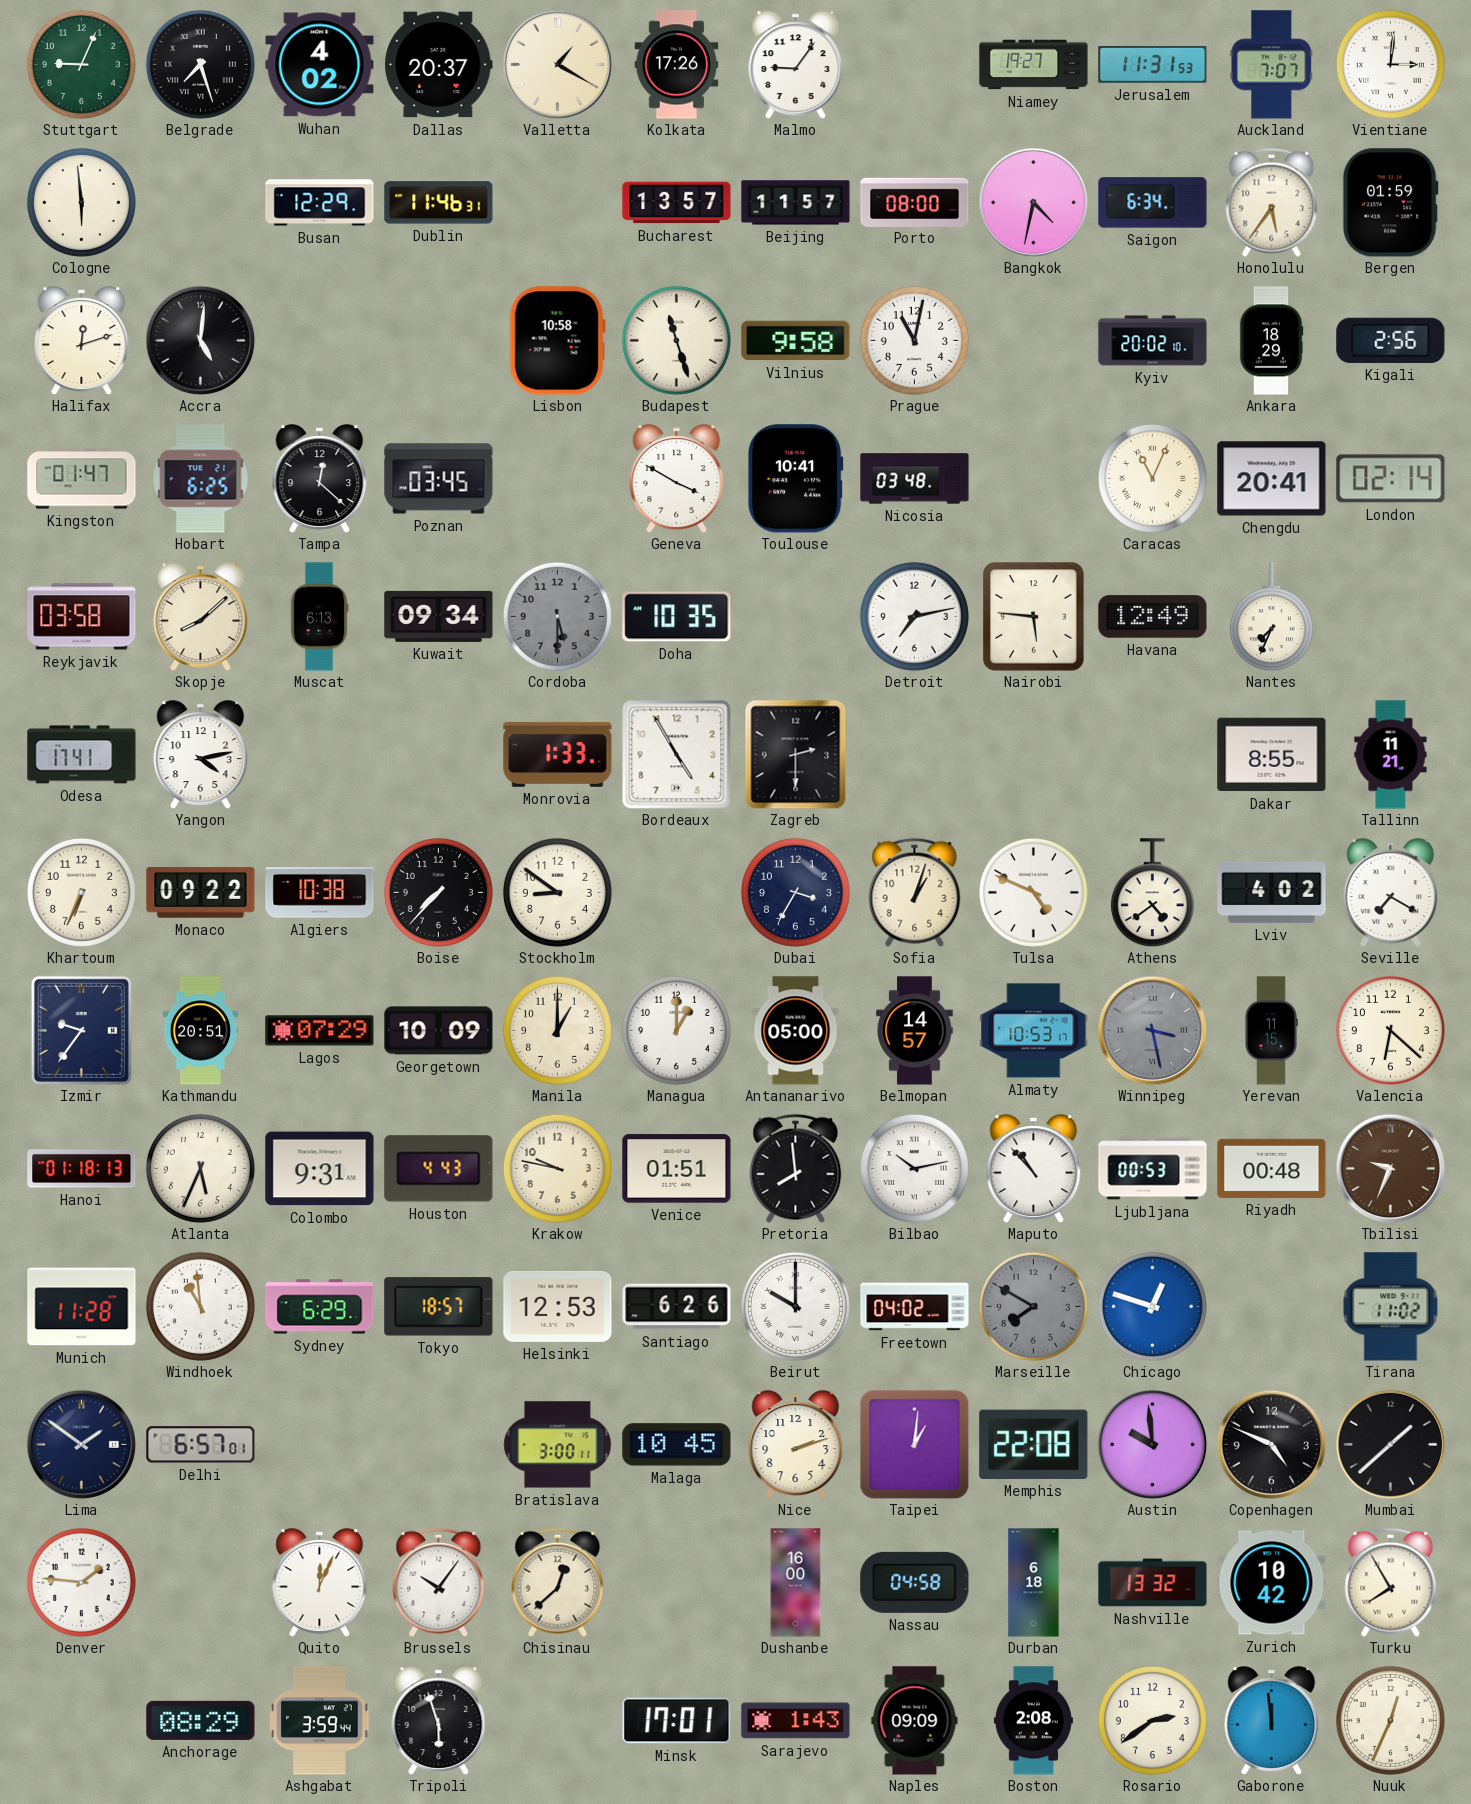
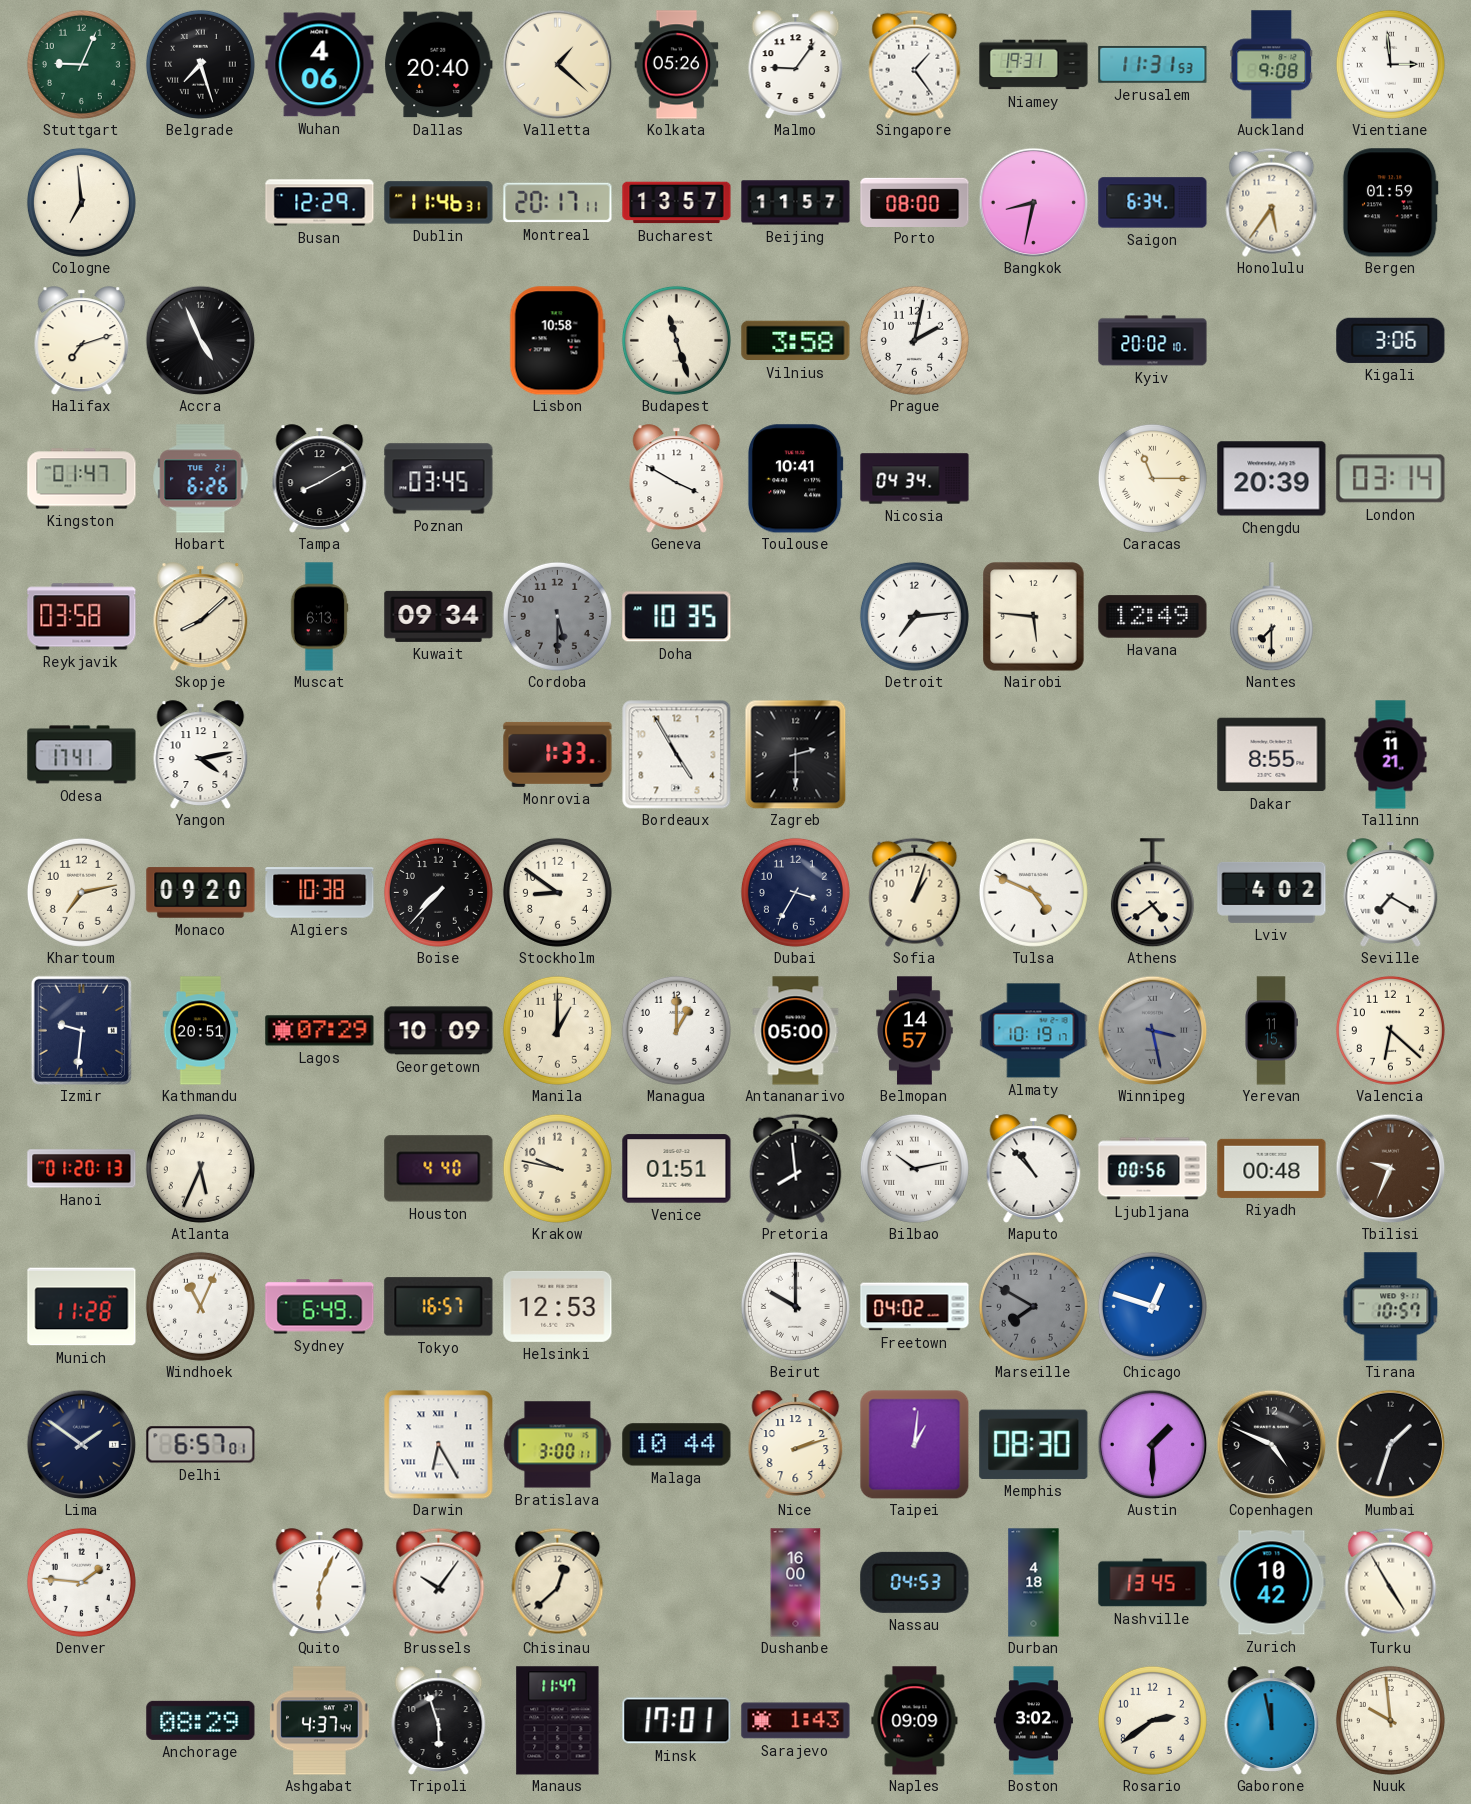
Wuhan: 4:02 -> 4:06 (320, 65)
Dallas: 20:37 -> 20:40 (439, 65)
Valletta: 1:20 -> 1:22 (557, 64)
Kolkata: 17:26 -> 05:26 (677, 65)
Singapore: none -> 1:24 (915, 64)
Niamey: 19:27 -> 19:31 (1034, 65)
Auckland: 7:07 -> 9:08 (1272, 65)
Vientiane: 3:01 -> 2:59 (1390, 64)
Cologne: 5:59 -> 6:59 (81, 202)
Montreal: none -> 20:17 (558, 203)
Bangkok: 4:32 -> 8:32 (1033, 202)
Halifax: 12:12 -> 7:12 (82, 341)
Accra: 5:01 -> 4:56 (200, 340)
Vilnius: 9:58 -> 3:58 (796, 341)
Prague: 11:02 -> 2:02 (914, 340)
Ankara: 18:29 -> none (1271, 341)
Kigali: 2:56 -> 3:06 (1391, 340)
Hobart: 6:25 -> 6:26 (201, 479)
Tampa: 12:22 -> 8:10 (320, 479)
Nicosia: 03:48 -> 04:34 (915, 479)
Caracas: 11:04 -> 11:15 (1152, 478)
Chengdu: 20:41 -> 20:39 (1272, 479)
London: 02:14 -> 03:14 (1391, 479)
Detroit: 7:13 -> 7:14 (914, 616)
Nantes: 7:34 -> 7:30 (1271, 617)
Khartoum: 6:34 -> 7:13 (81, 892)
Monaco: 09:22 -> 09:20 (201, 893)
Izmir: 9:36 -> 9:31 (81, 1030)
Almaty: 10:53 -> 10:19 (1034, 1031)
Hanoi: 01:18 -> 01:20 (82, 1169)
Colombo: 9:31 -> none (320, 1169)
Houston: 4:43 -> 4:40 (439, 1169)
Ljubljana: 00:53 -> 00:56 (1153, 1169)
Windhoek: 10:59 -> 11:04 (200, 1306)
Sydney: 6:29 -> 6:49 (320, 1307)
Tokyo: 18:57 -> 16:57 (439, 1307)
Santiago: 6:26 -> none (677, 1307)
Tirana: 11:02 -> 10:57 (1391, 1307)
Darwin: none -> 6:25 (439, 1445)
Malaga: 10:45 -> 10:44 (677, 1445)
Memphis: 22:08 -> 08:30 (1034, 1444)
Austin: 9:59 -> 1:30 (1152, 1444)
Mumbai: 1:38 -> 1:33 (1390, 1444)
Quito: 12:04 -> 6:04 (320, 1583)
Nassau: 04:58 -> 04:53 (915, 1582)
Durban: 6:18 -> 4:18 (1034, 1583)
Nashville: 13:32 -> 13:45 (1153, 1583)
Turku: 7:55 -> 4:55 (1391, 1582)
Ashgabat: 3:59 -> 4:37 (320, 1721)
Manaus: none -> 11:47 (558, 1721)
Boston: 2:08 -> 3:02 (1033, 1721)
Gaborone: 11:59 -> 11:58 (1272, 1721)
Nuuk: 12:34 -> 9:59 (1390, 1720)
